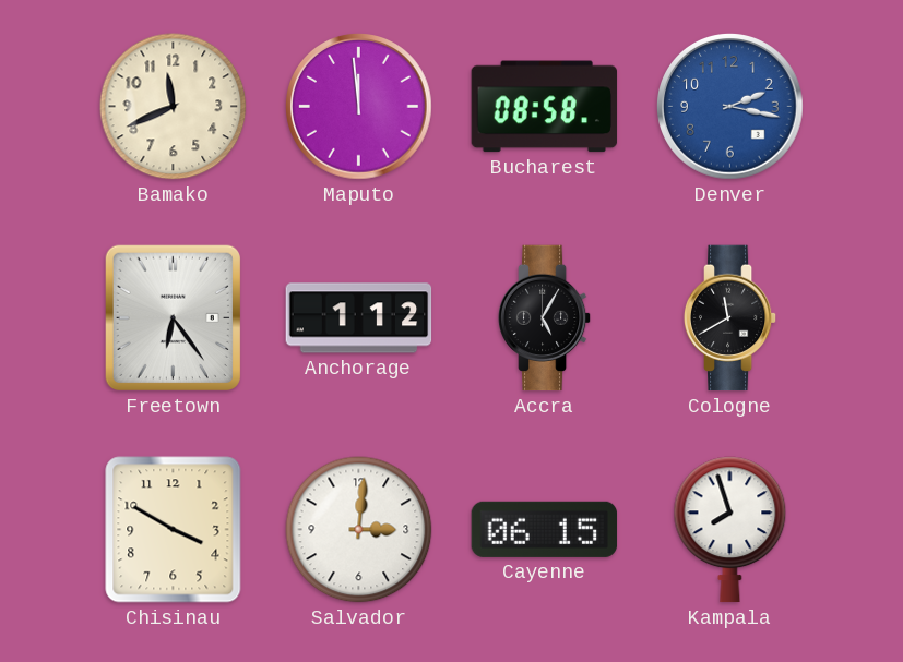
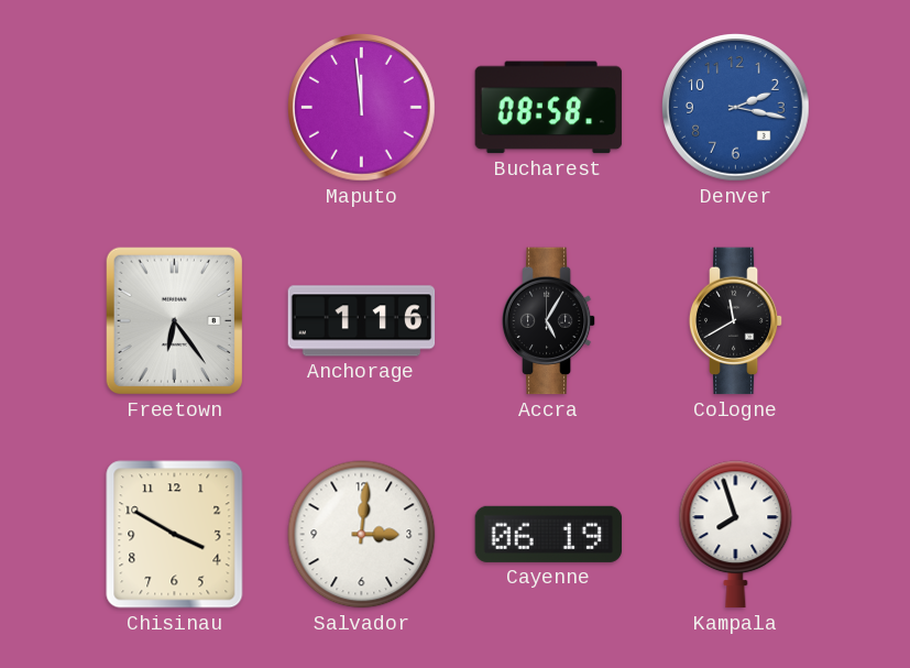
Bamako: 11:41 -> none (174, 107)
Anchorage: 1:12 -> 1:16 (362, 321)
Cayenne: 06:15 -> 06:19 (549, 534)
